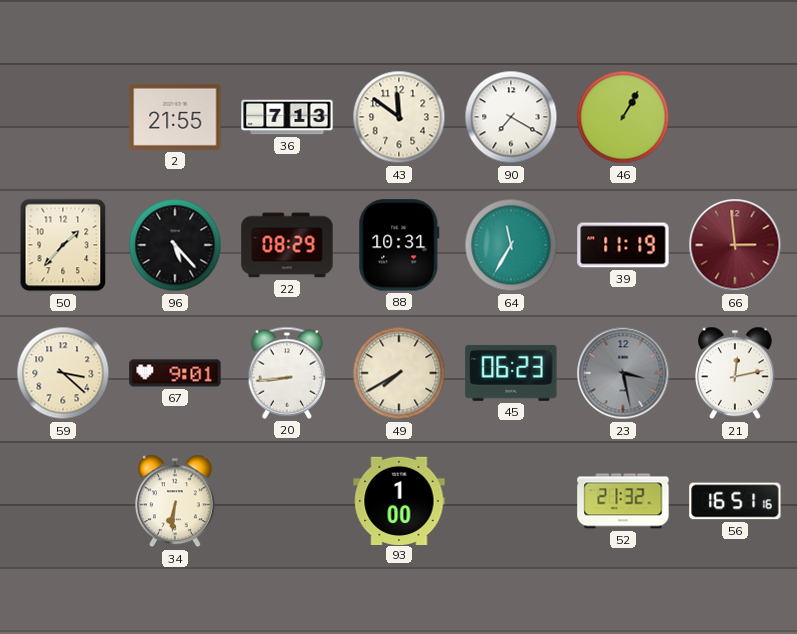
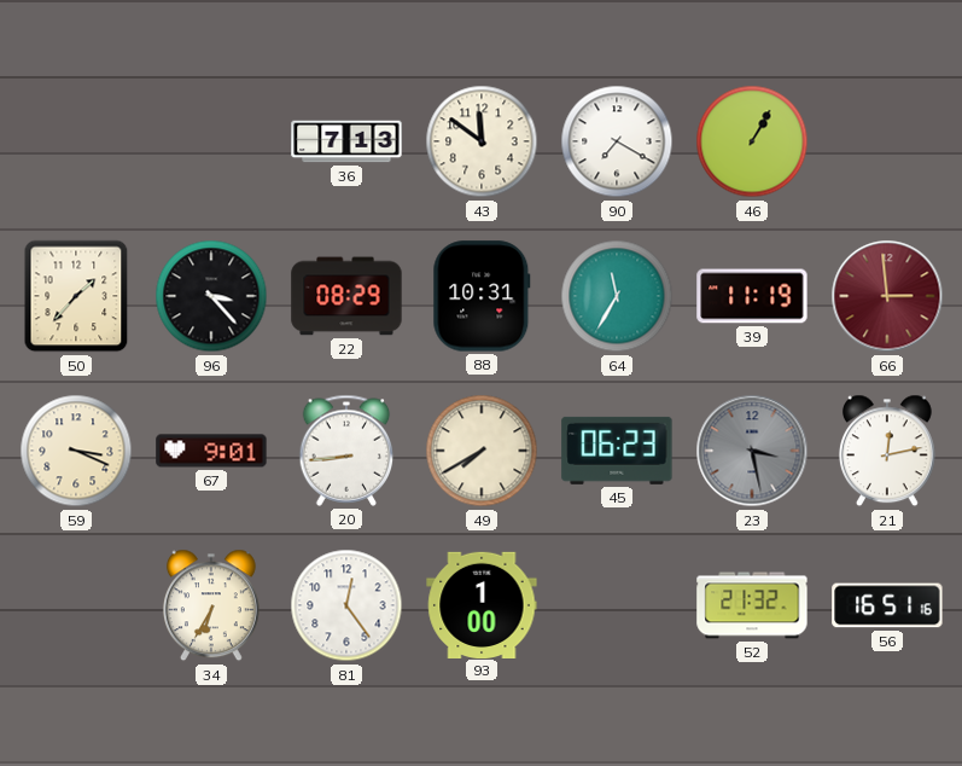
2: 21:55 -> none (175, 117)
96: 5:23 -> 3:23 (211, 296)
59: 3:22 -> 3:19 (76, 451)
34: 6:31 -> 6:35 (211, 605)
81: none -> 12:24 (346, 605)
